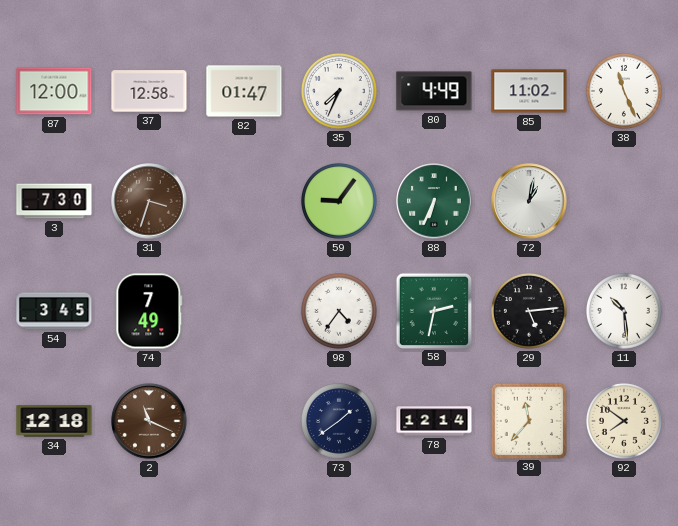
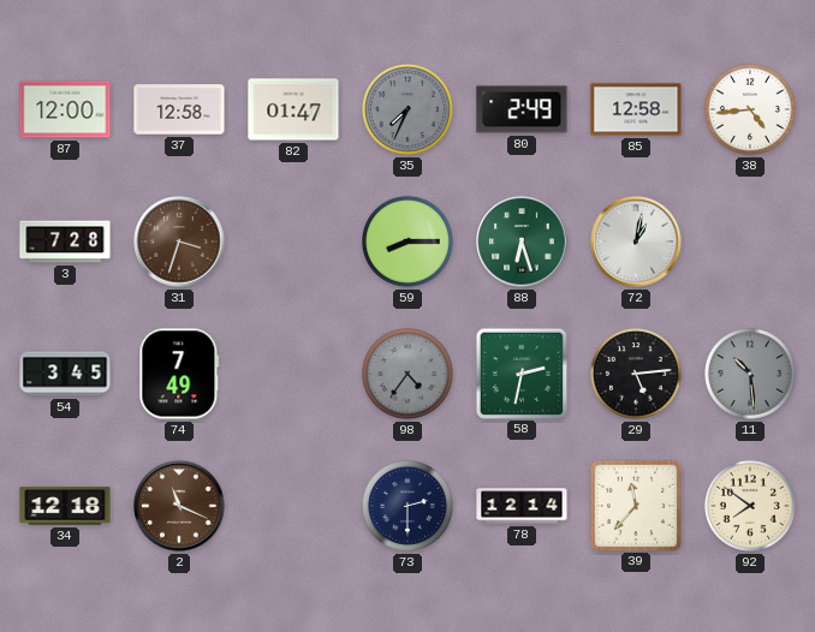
35 dial: white -> grey (407, 109)
80: 4:49 -> 2:49 (522, 109)
85: 11:02 -> 12:58 (636, 109)
38: 11:26 -> 4:44 (750, 109)
3: 7:30 -> 7:28 (65, 242)
59: 9:06 -> 8:15 (407, 242)
88: 6:34 -> 6:27 (522, 242)
98 dial: white -> grey (407, 374)
11 dial: white -> grey (750, 374)
73: 1:39 -> 2:30 (407, 506)
